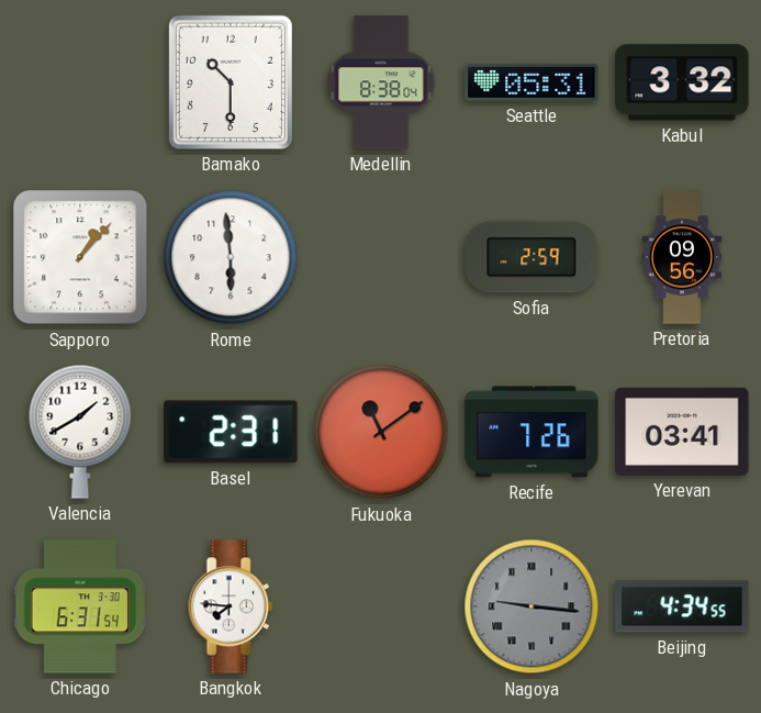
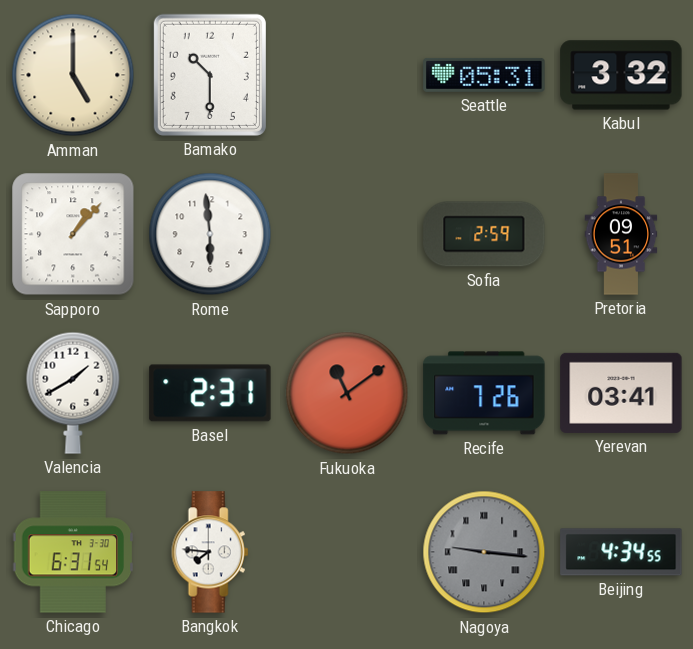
Amman: none -> 5:00 (73, 75)
Medellin: 8:38 -> none (381, 82)
Pretoria: 09:56 -> 09:51 (621, 234)
